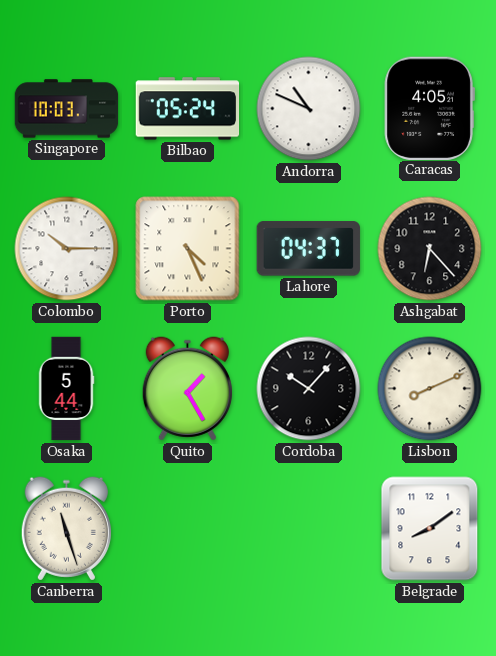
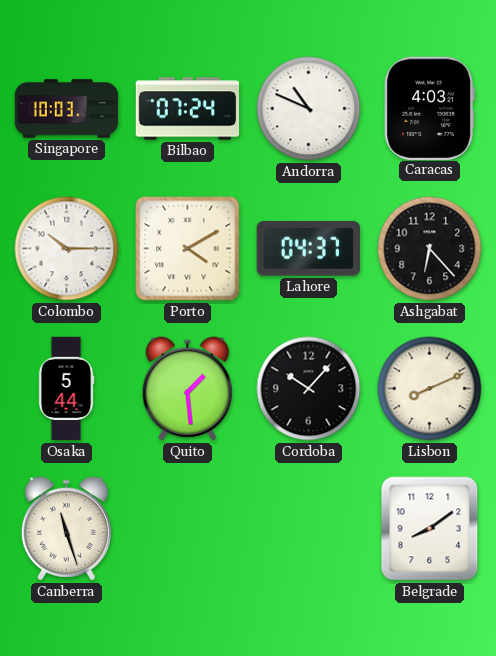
Bilbao: 05:24 -> 07:24 (188, 109)
Caracas: 4:05 -> 4:03 (429, 108)
Porto: 4:26 -> 4:10 (188, 249)
Quito: 1:25 -> 1:29 (187, 389)
